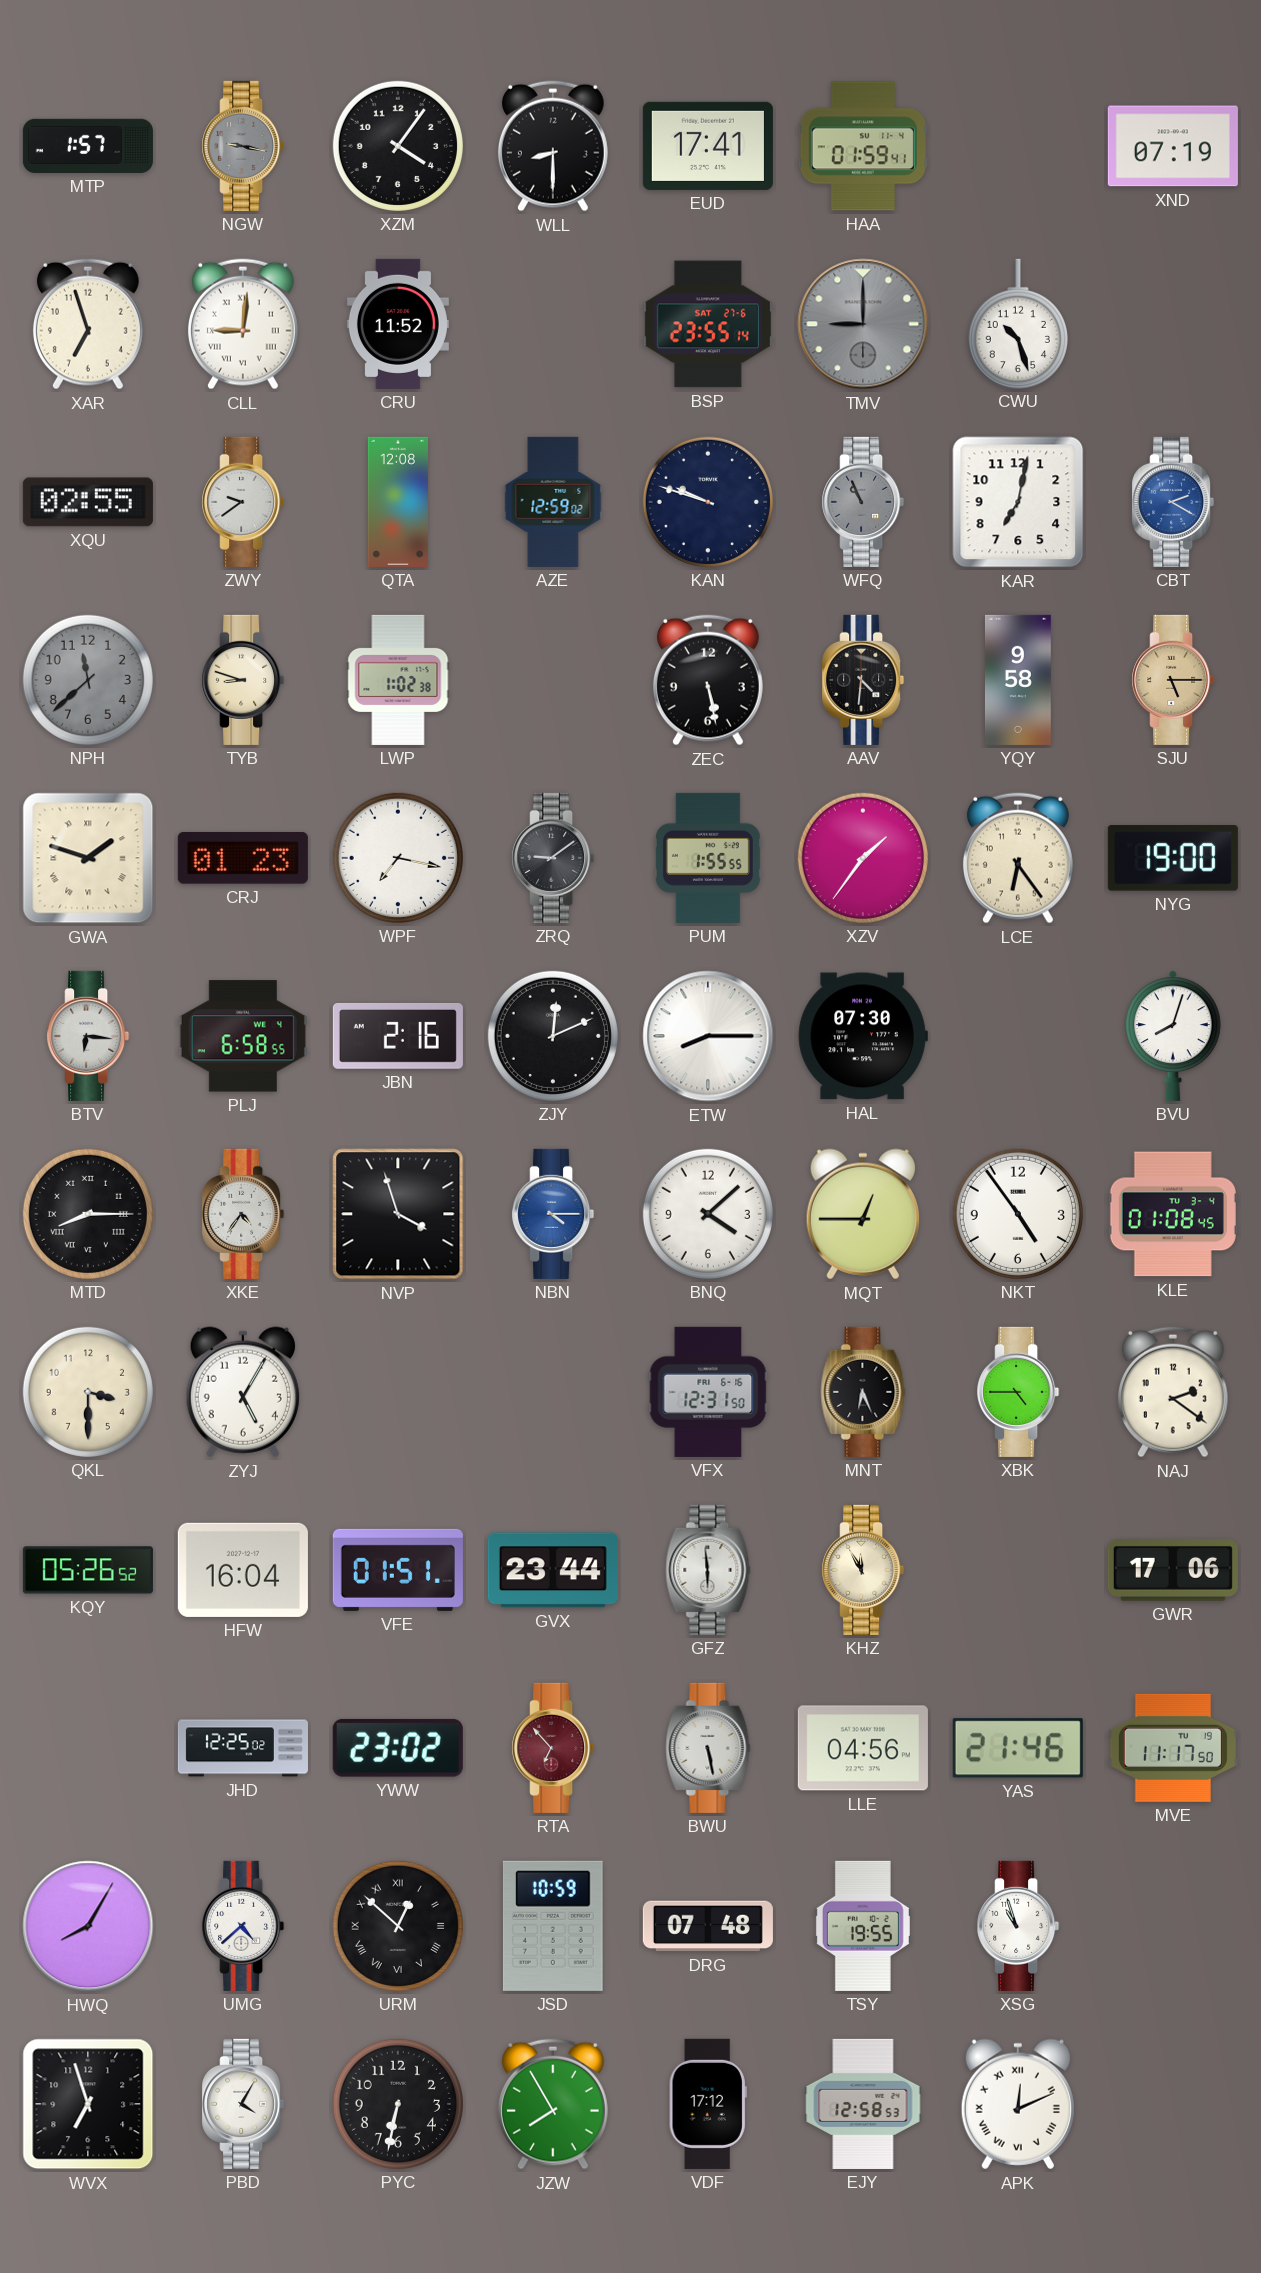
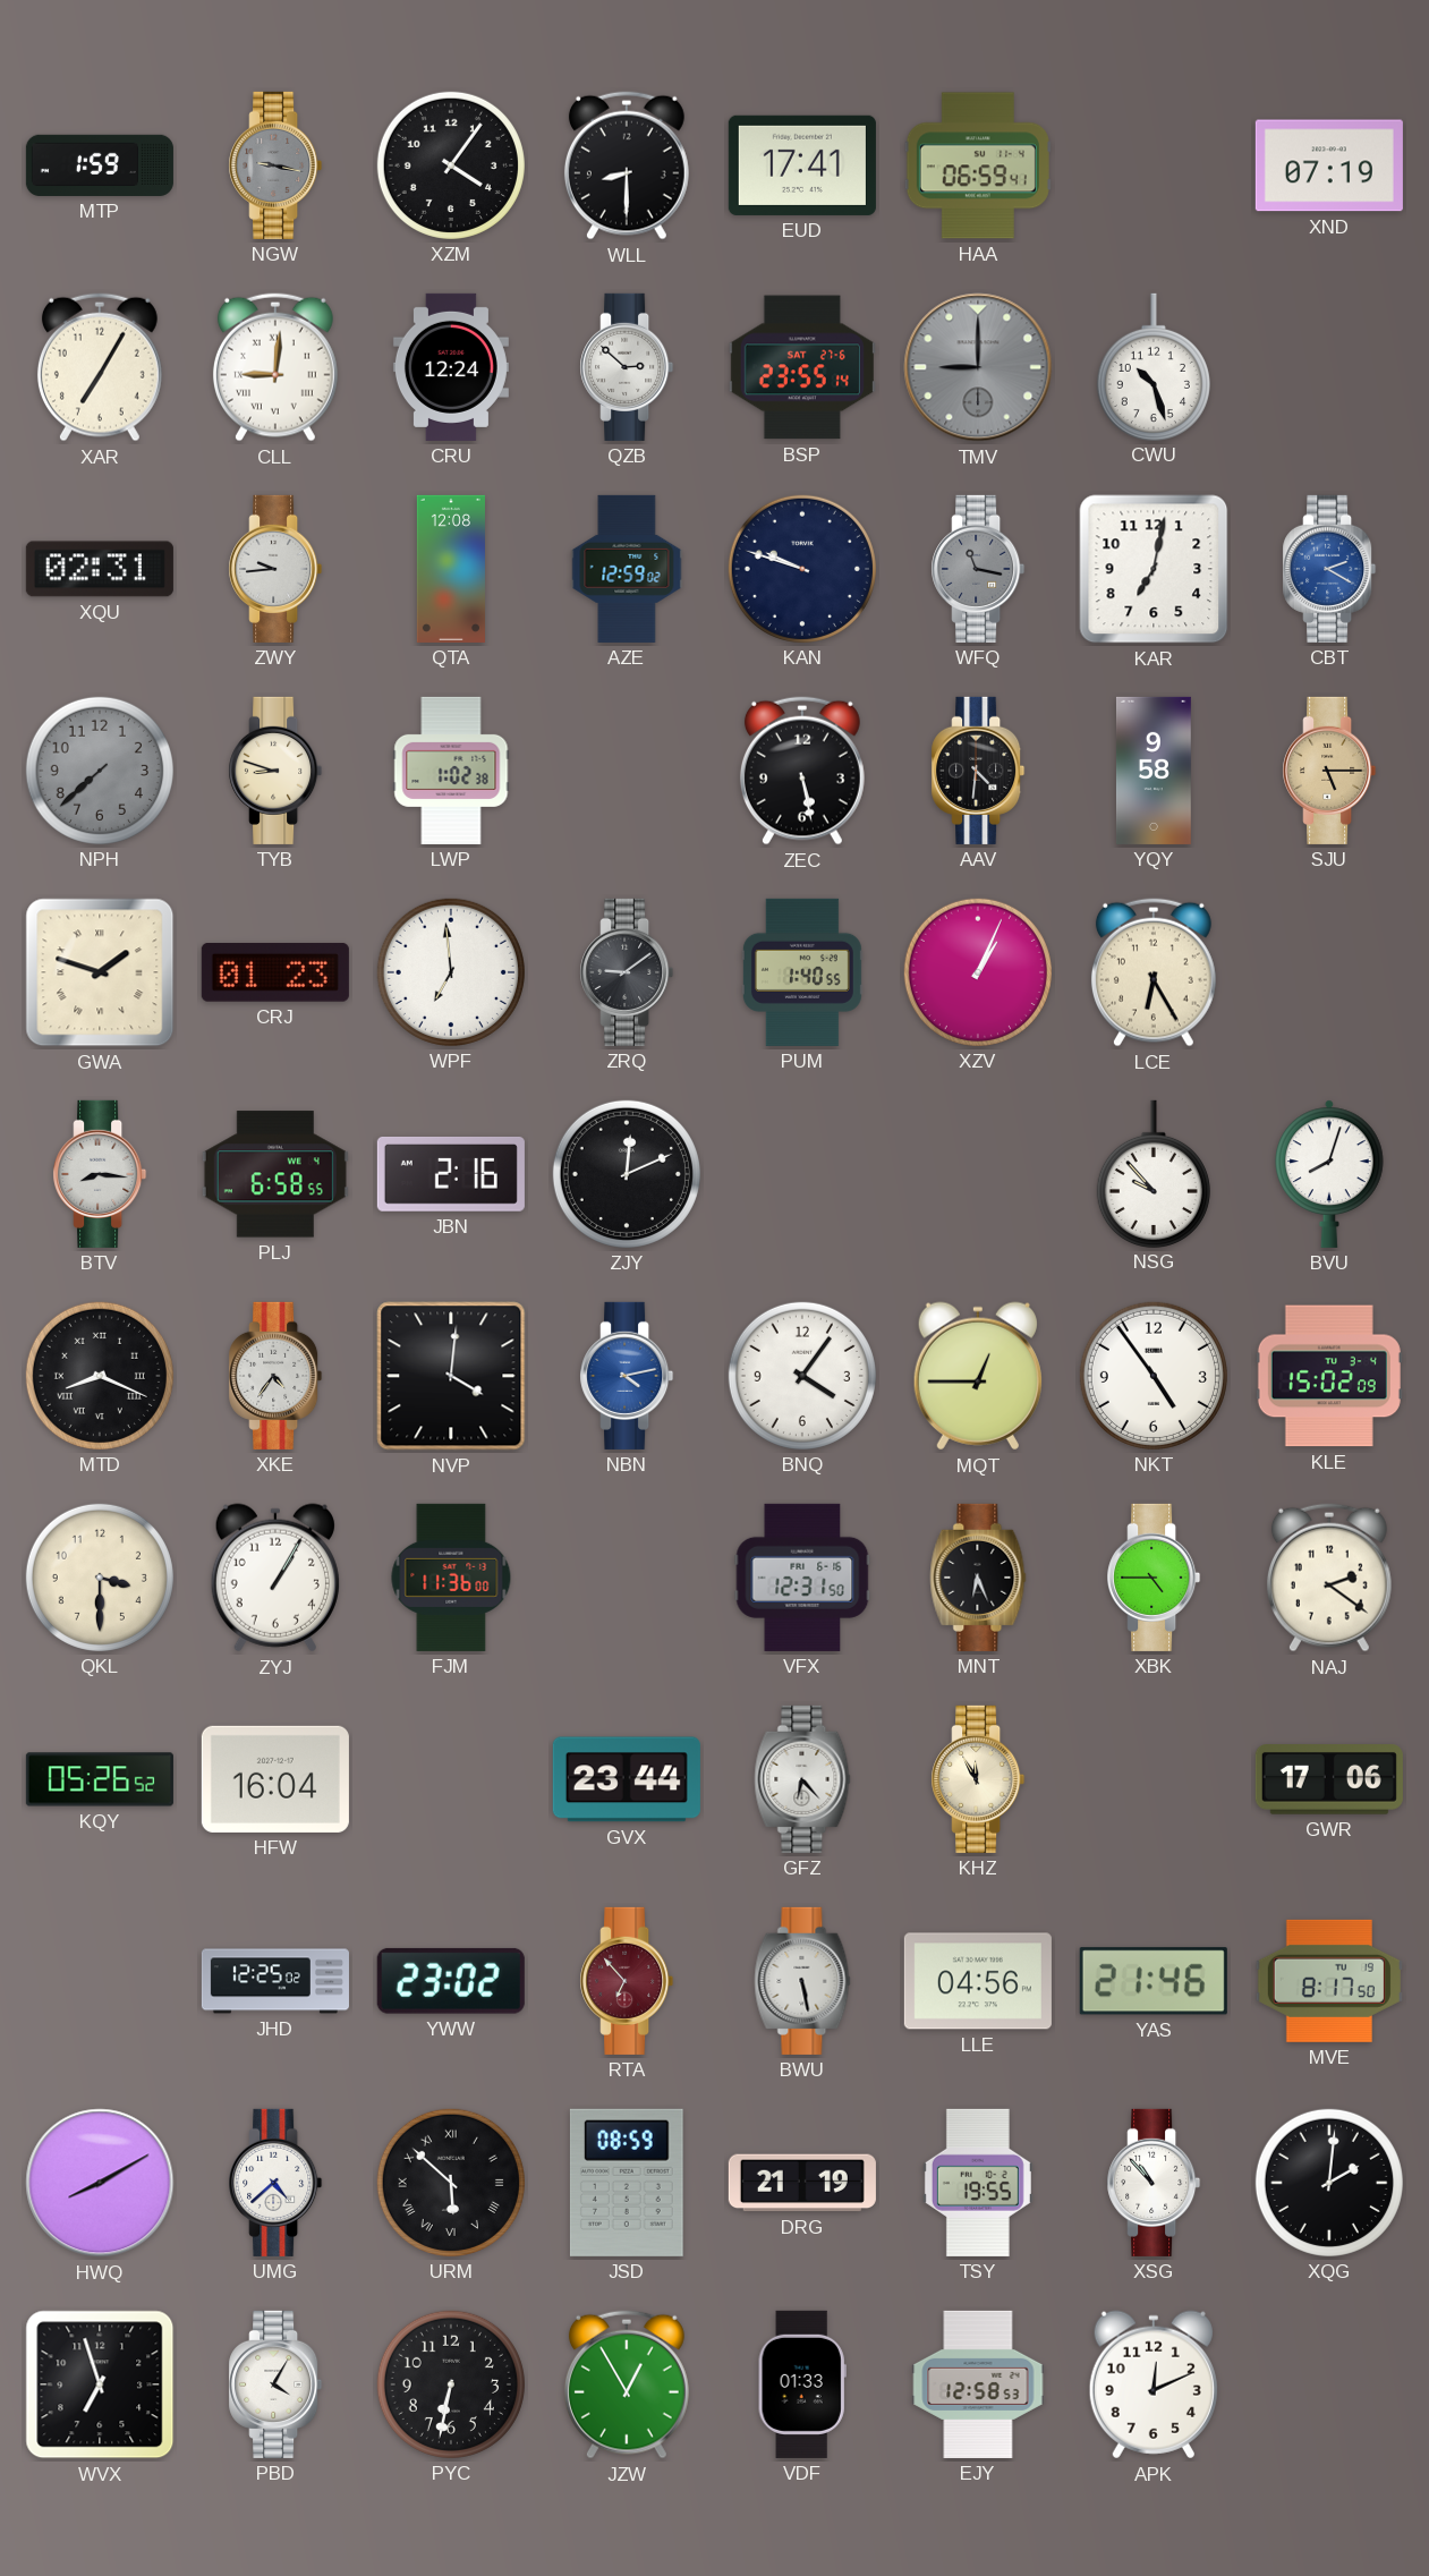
MTP: 1:57 -> 1:59 (100, 165)
HAA: 01:59 -> 06:59 (978, 165)
XAR: 6:57 -> 7:05 (100, 367)
CRU: 11:52 -> 12:24 (451, 367)
QZB: none -> 2:52 (627, 367)
XQU: 02:55 -> 02:31 (100, 569)
ZWY: 9:39 -> 9:44 (275, 569)
WFQ: 10:56 -> 11:17 (978, 569)
NPH: 11:38 -> 7:38 (100, 771)
WPF: 7:17 -> 6:59 (451, 972)
PUM: 1:55 -> 1:40 (802, 972)
XZV: 1:36 -> 1:04 (978, 972)
LCE: 6:24 -> 6:25 (1154, 972)
NYG: 19:00 -> none (1173, 858)
BTV: 6:16 -> 8:16 (100, 1174)
ETW: 8:15 -> none (708, 1036)
HAL: 07:30 -> none (863, 1036)
NSG: none -> 9:53 (1154, 1173)
MTD: 8:15 -> 8:19 (100, 1376)
NVP: 3:57 -> 4:01 (451, 1376)
NBN: 4:15 -> 4:13 (627, 1376)
BNQ: 4:08 -> 4:06 (802, 1376)
KLE: 01:08 -> 15:02 (1329, 1376)
ZYJ: 5:05 -> 1:05 (275, 1578)
FJM: none -> 11:36 (451, 1578)
VFE: 01:51 -> none (398, 1570)
GFZ: 5:59 -> 6:23 (802, 1779)
MVE: 11:17 -> 8:17 (1329, 1981)
HWQ: 8:05 -> 8:10 (100, 2183)
URM: 12:52 -> 5:52 (451, 2183)
JSD: 10:59 -> 08:59 (627, 2183)
DRG: 07:48 -> 21:19 (802, 2183)
XSG: 10:57 -> 10:53 (1154, 2183)
XQG: none -> 2:01 (1329, 2183)
JZW: 7:55 -> 12:55 (627, 2384)
VDF: 17:12 -> 01:33 (802, 2384)
APK numerals: Roman -> Arabic (1154, 2384)
